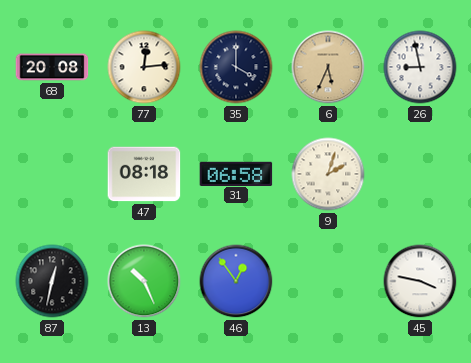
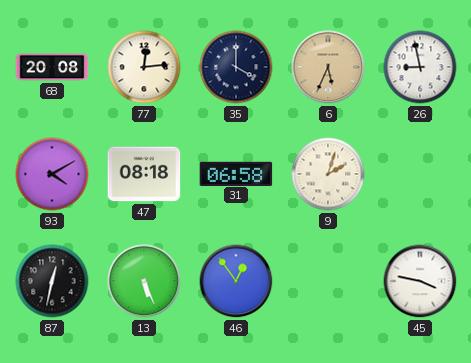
93: none -> 4:10 (52, 174)
13: 10:26 -> 5:26 (144, 281)
